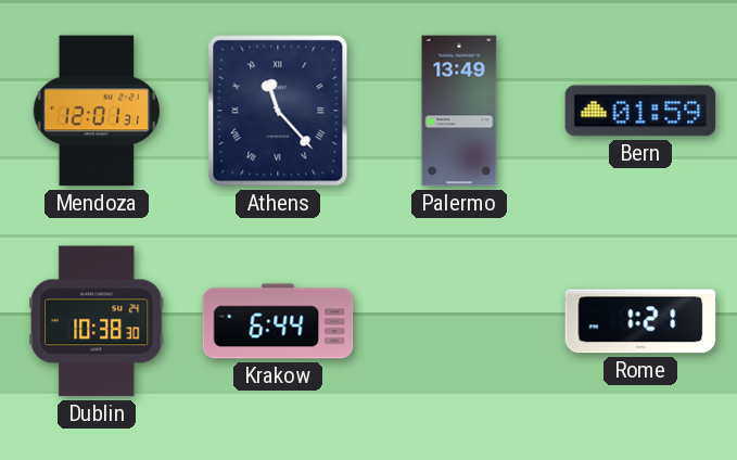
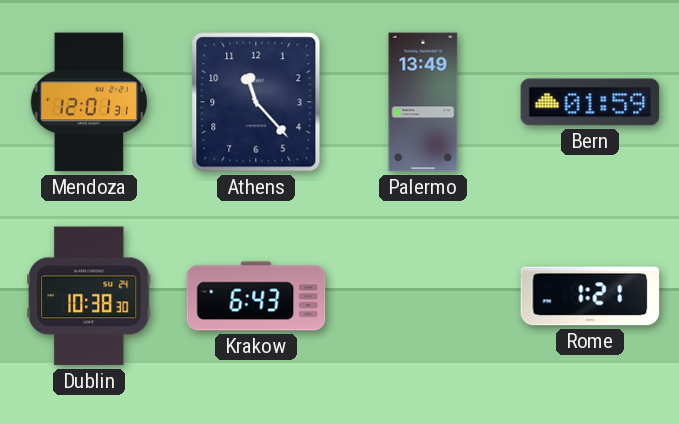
Athens numerals: Roman -> Arabic (256, 102)
Krakow: 6:44 -> 6:43 (256, 296)
